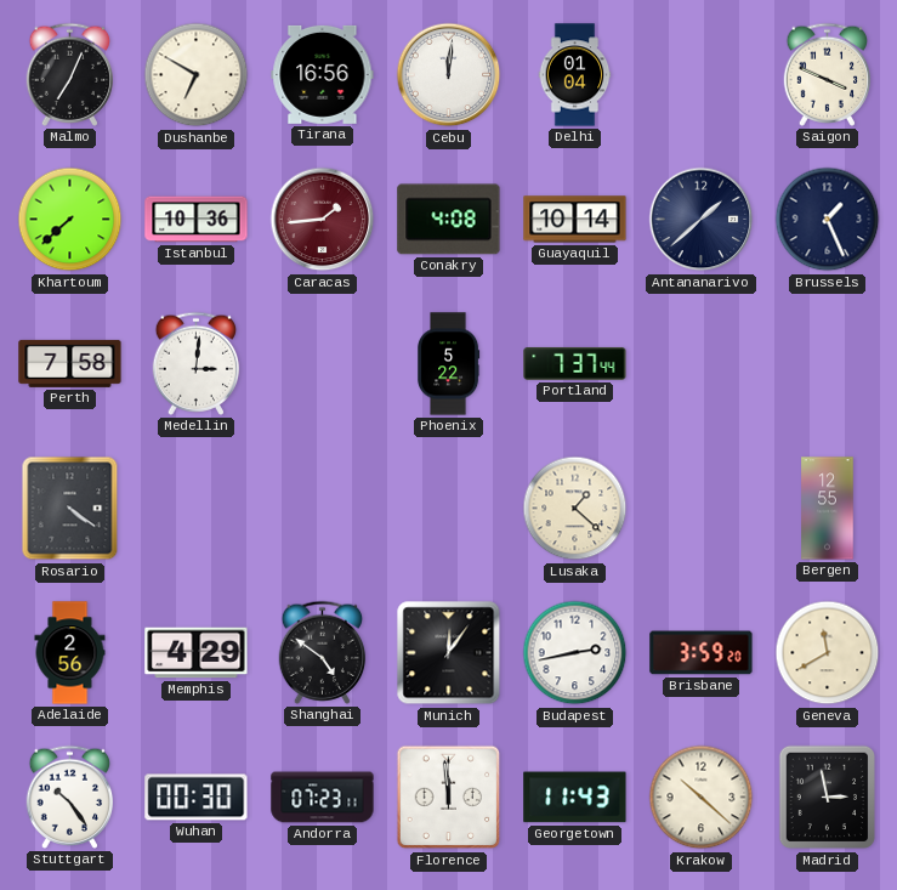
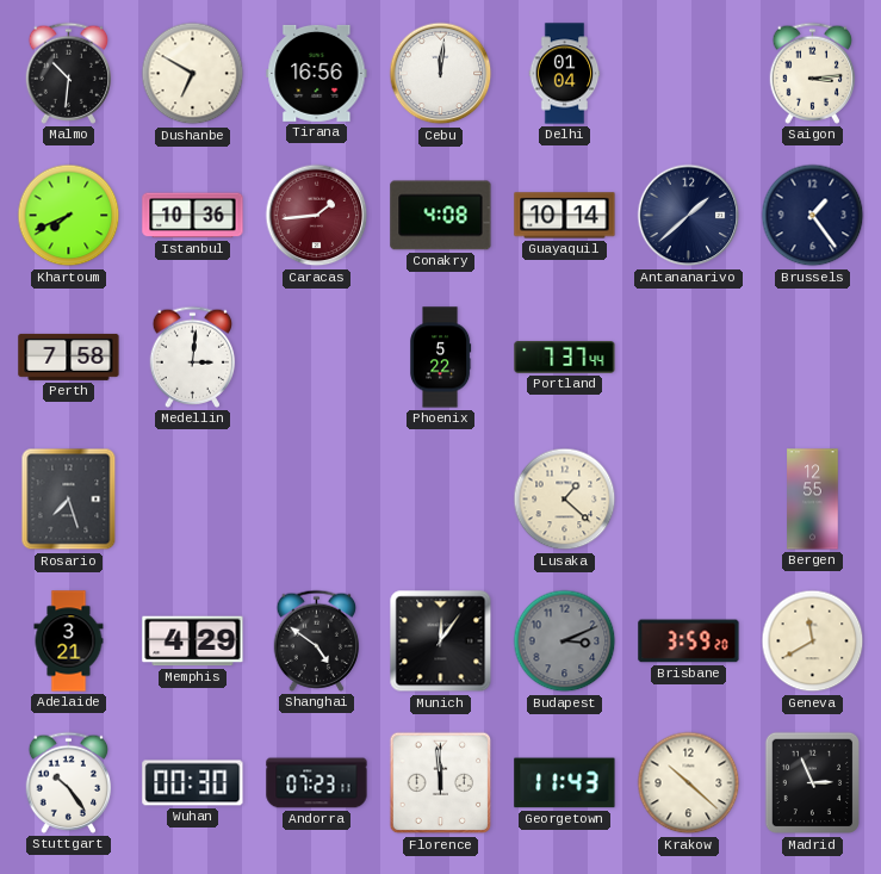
Malmo: 7:04 -> 10:31 (69, 73)
Saigon: 3:49 -> 3:14 (813, 73)
Khartoum: 7:38 -> 7:41 (69, 216)
Brussels: 1:26 -> 1:24 (813, 216)
Rosario: 4:21 -> 7:27 (69, 500)
Adelaide: 2:56 -> 3:21 (69, 641)
Budapest: 2:43 -> 3:11 (565, 641)
Budapest dial: white -> grey (565, 641)
Madrid: 2:58 -> 2:56 (812, 783)
